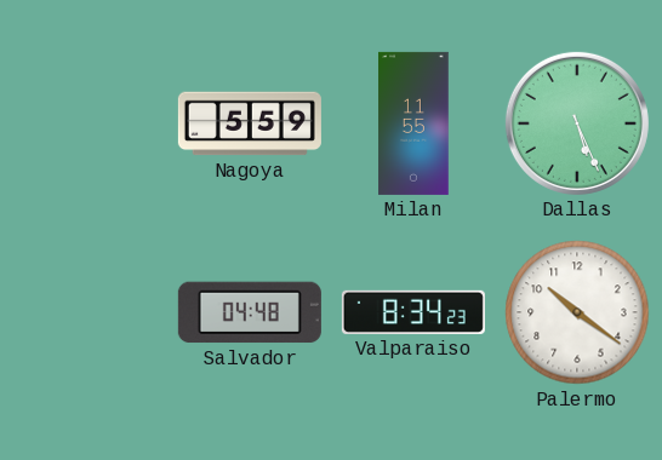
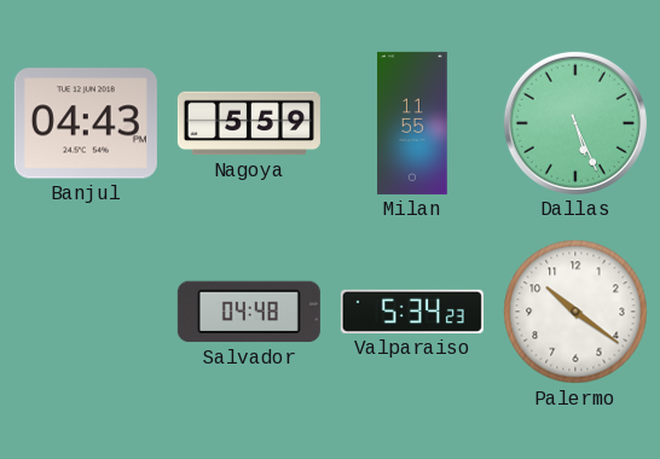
Banjul: none -> 04:43 (86, 123)
Valparaiso: 8:34 -> 5:34 (412, 312)
